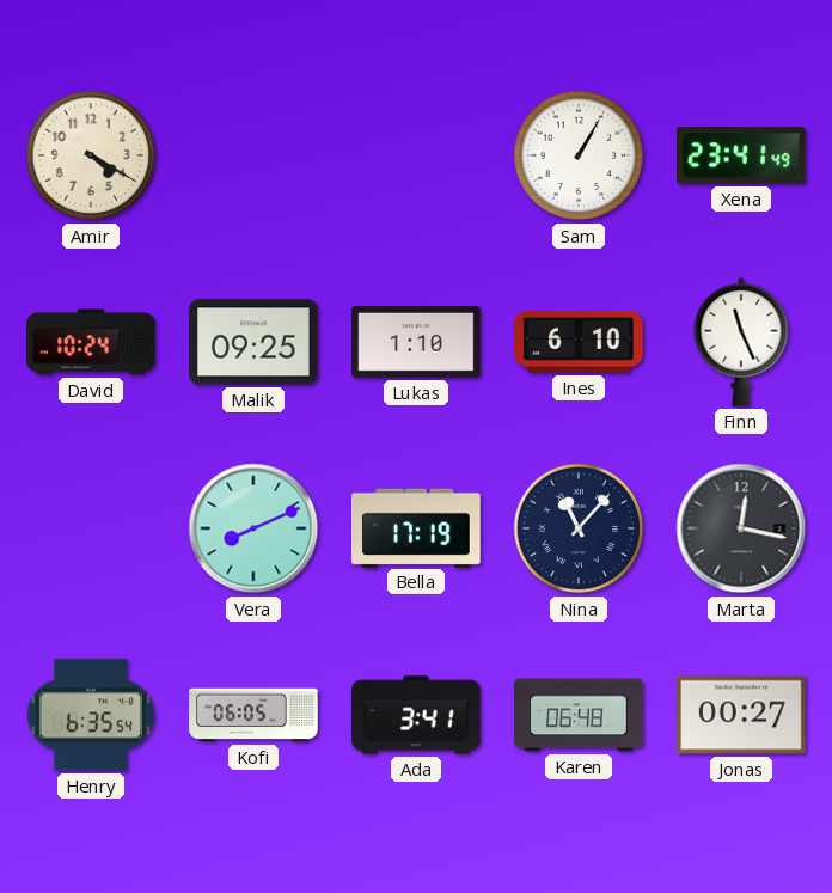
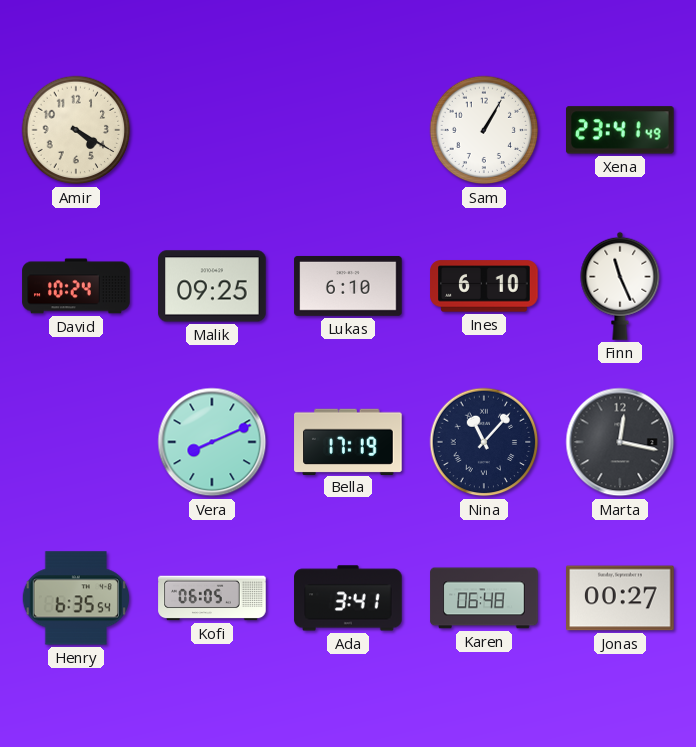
Lukas: 1:10 -> 6:10 (348, 286)
